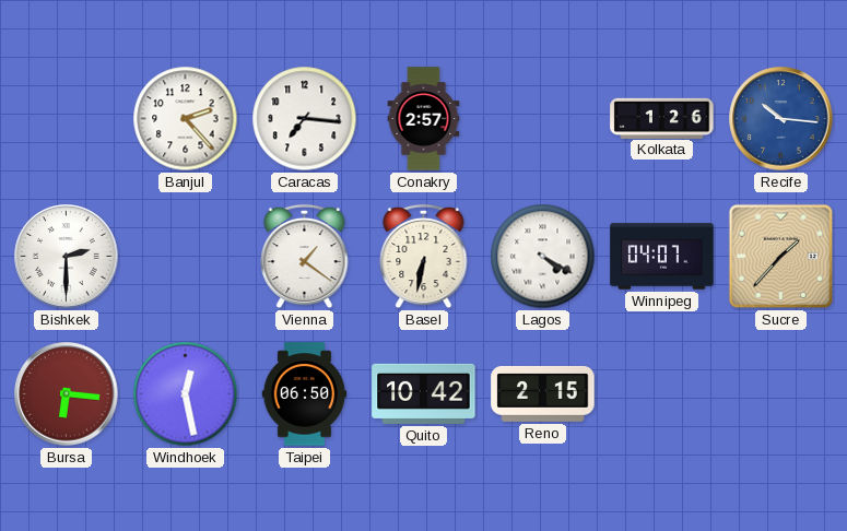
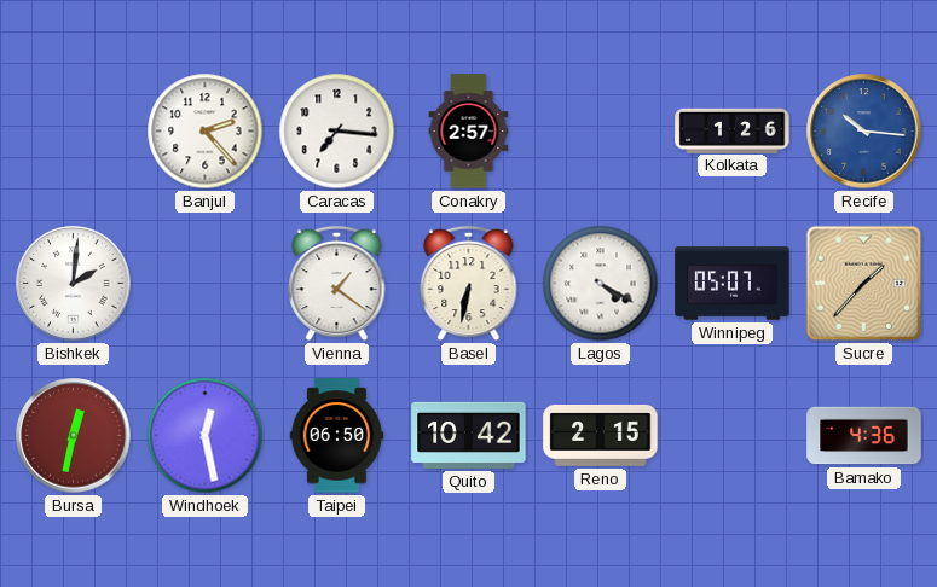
Bishkek: 2:30 -> 2:01 (74, 284)
Winnipeg: 04:07 -> 05:07 (733, 284)
Bursa: 6:16 -> 12:32 (74, 436)
Bamako: none -> 4:36 (864, 436)
